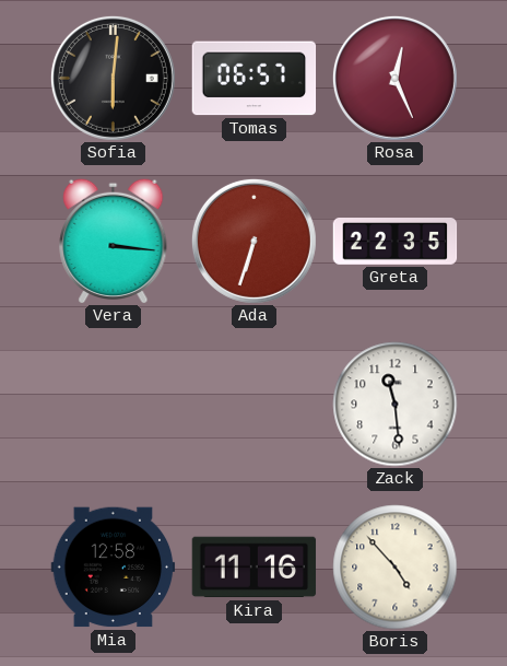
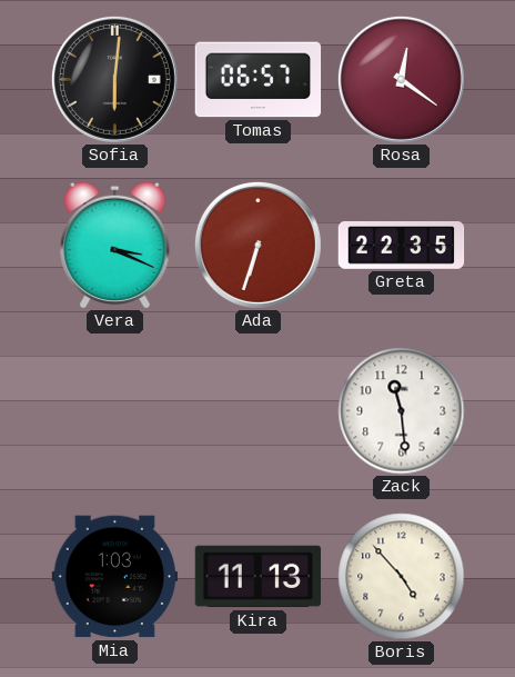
Rosa: 12:26 -> 12:21 (401, 79)
Vera: 3:16 -> 3:19 (115, 245)
Mia: 12:58 -> 1:03 (115, 577)
Kira: 11:16 -> 11:13 (259, 577)
